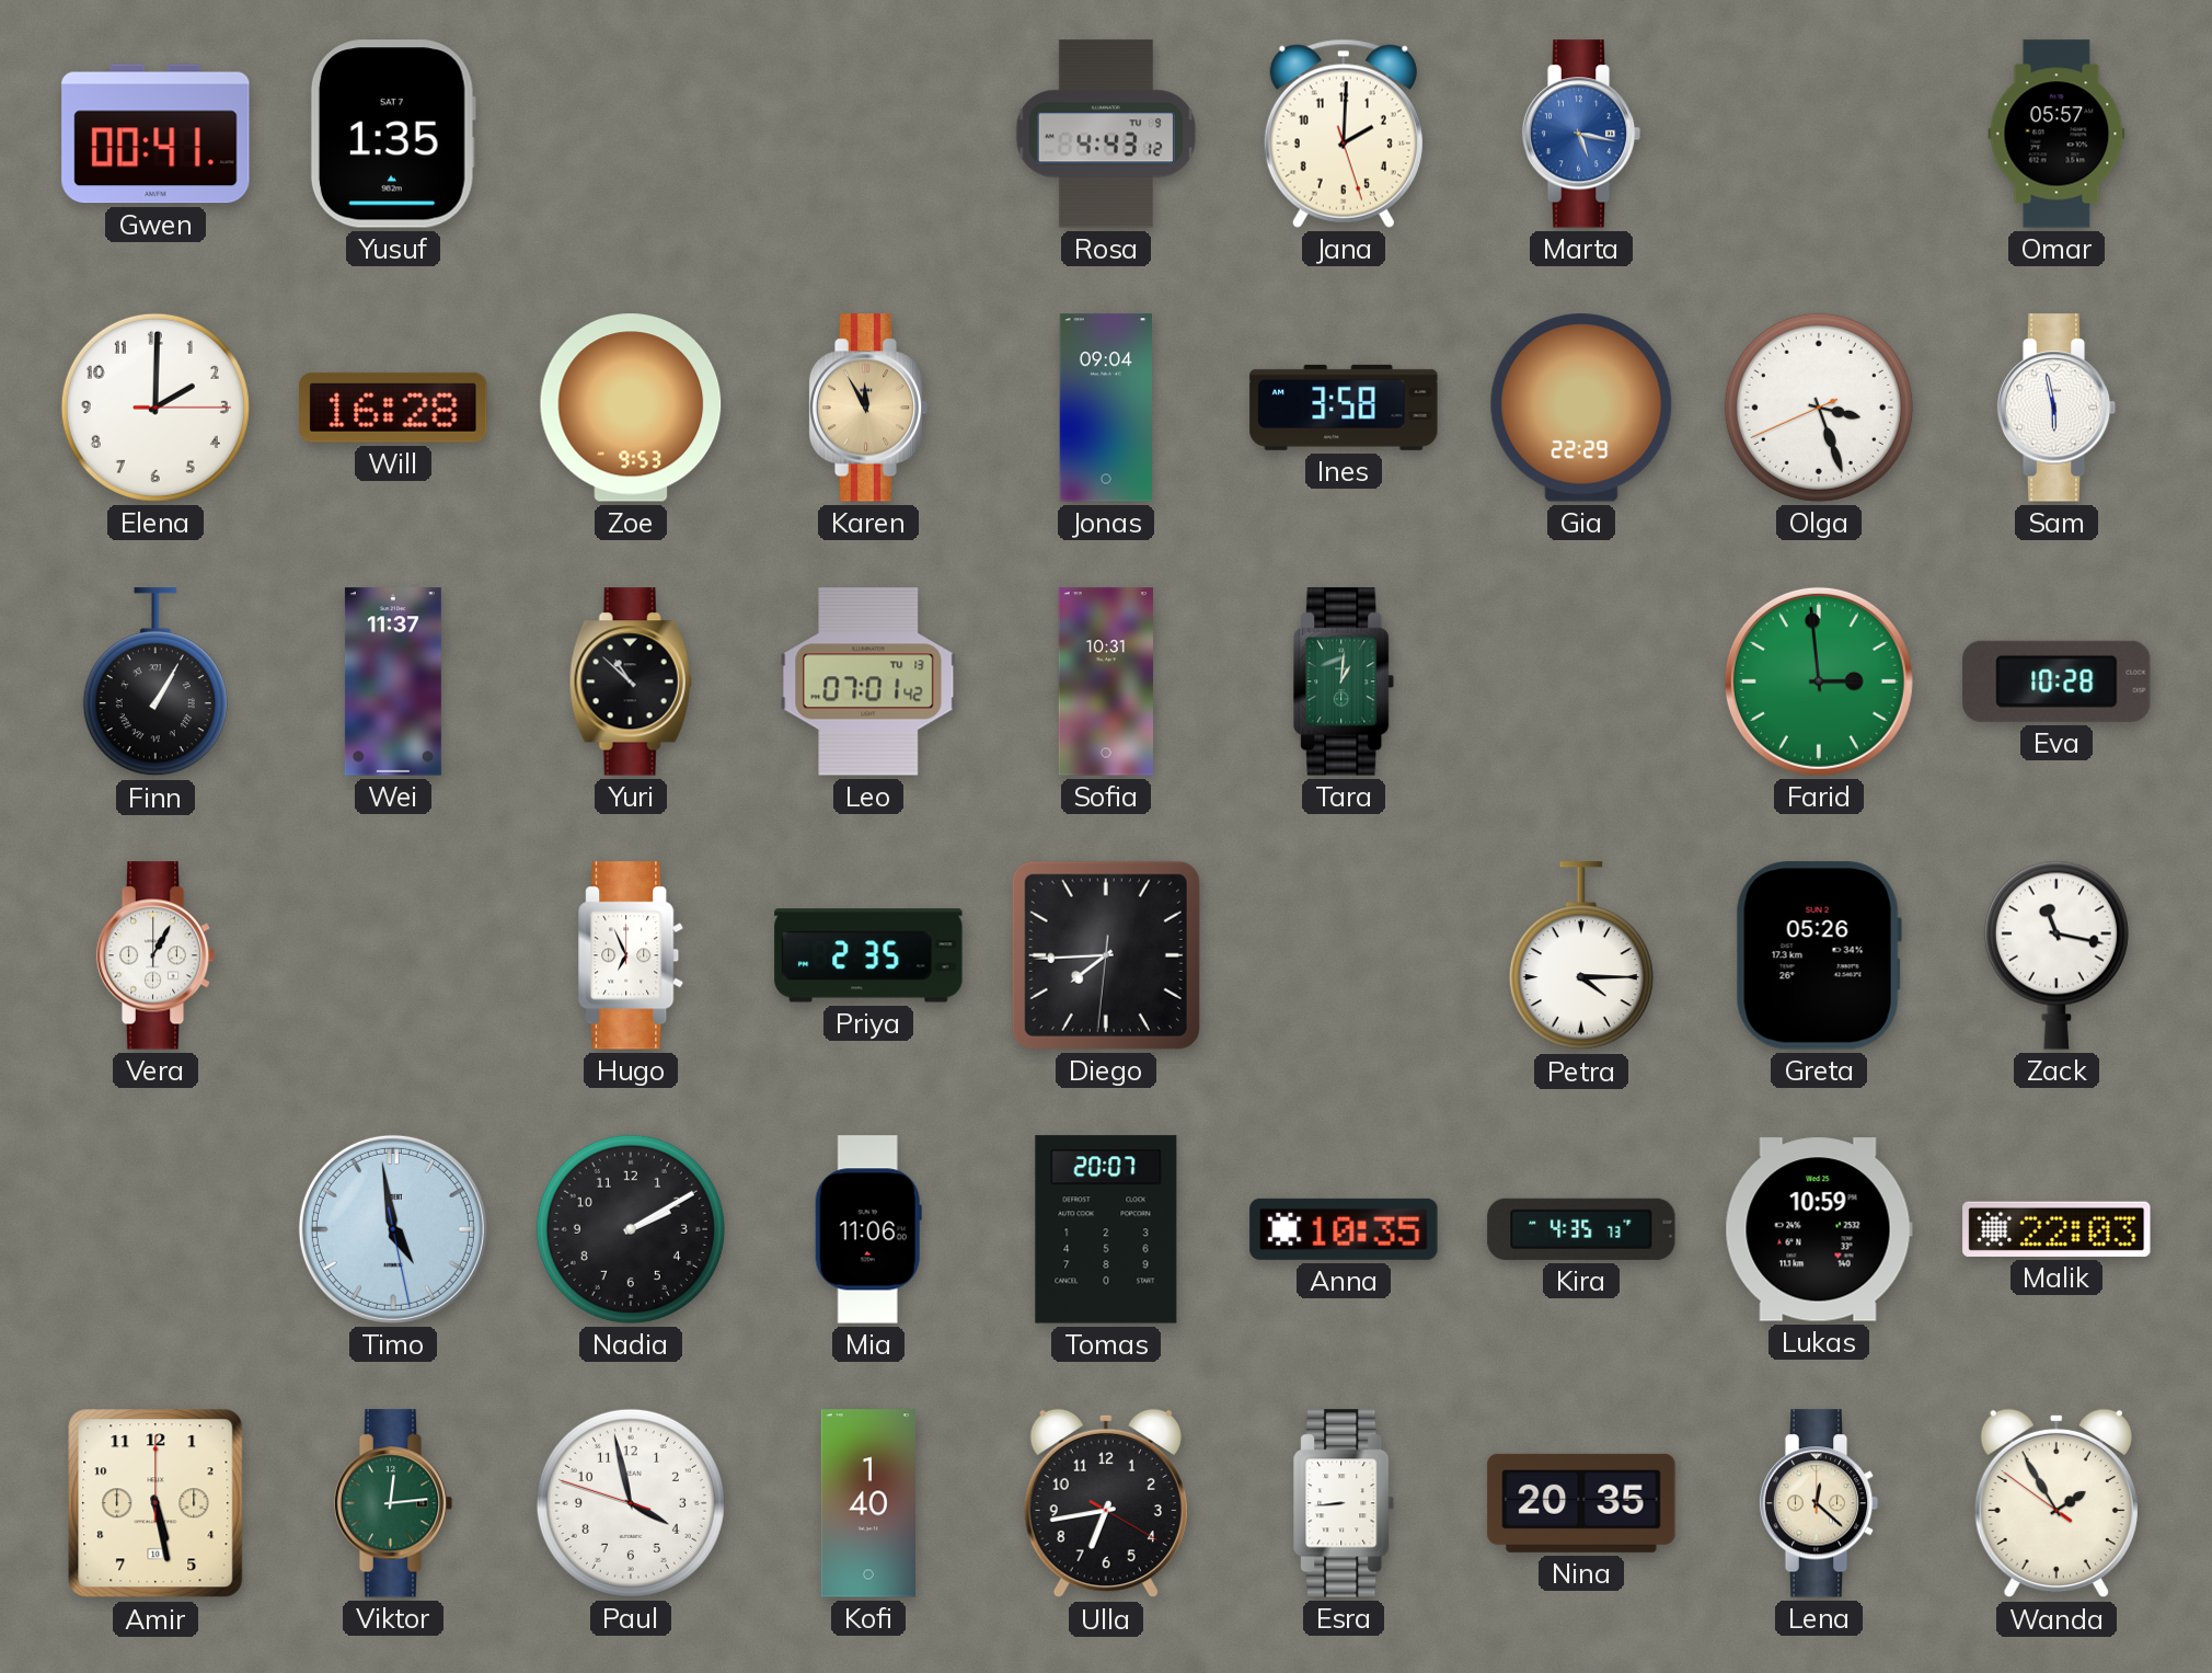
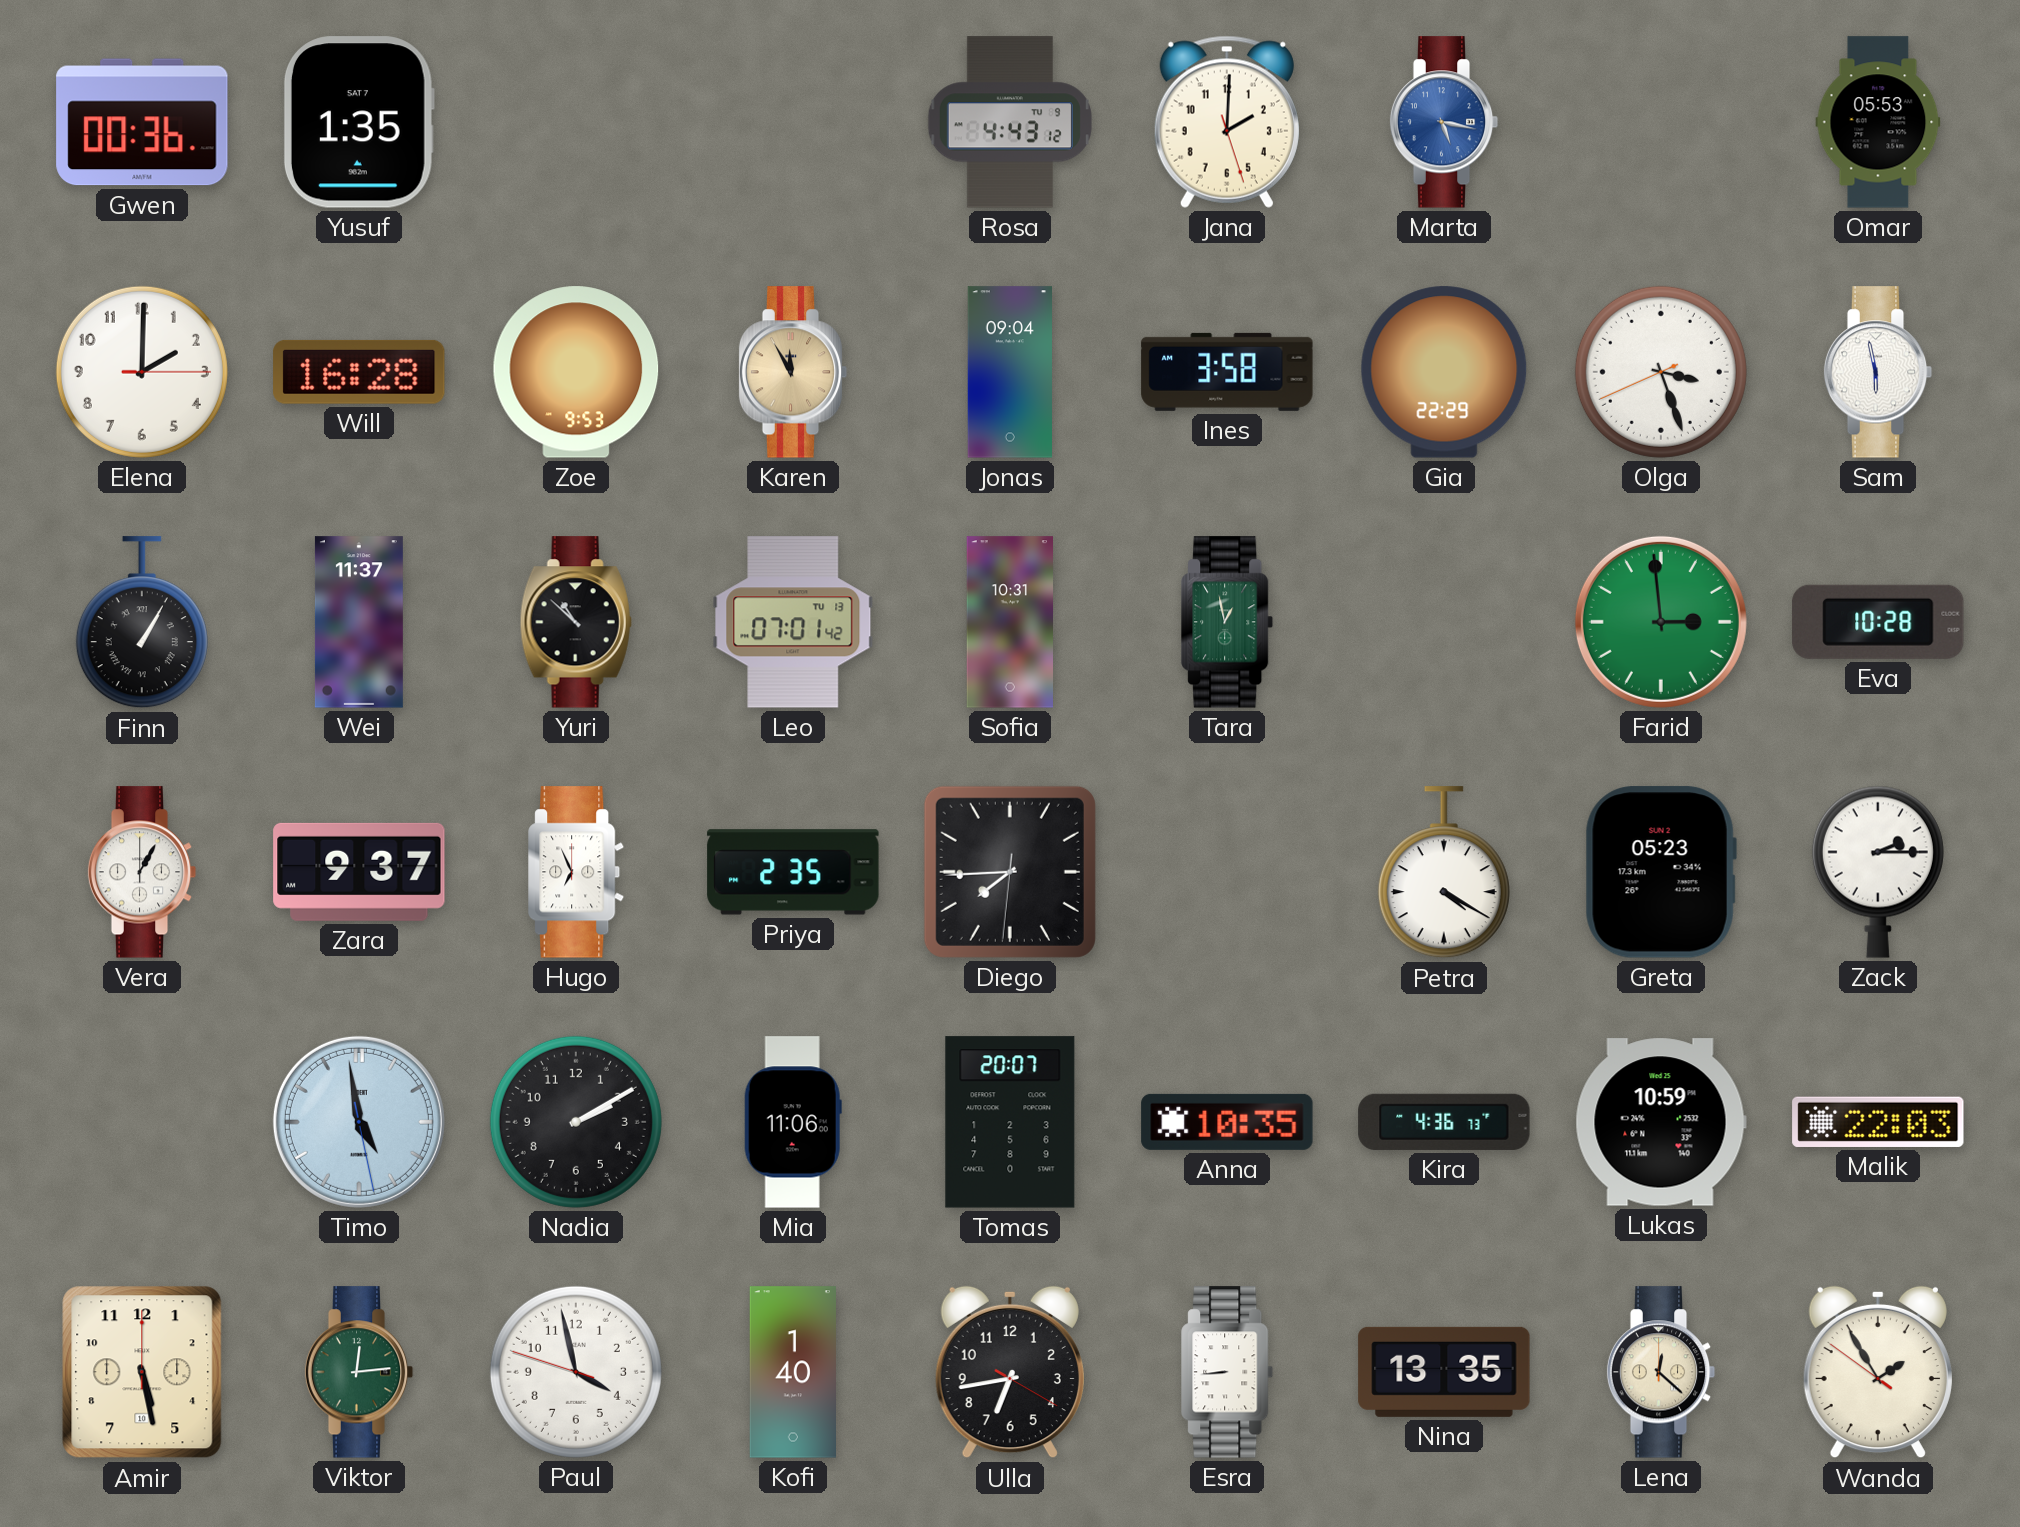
Gwen: 00:41 -> 00:36 (142, 122)
Omar: 05:57 -> 05:53 (1878, 122)
Tara: 1:01 -> 12:58 (1228, 622)
Zara: none -> 9:37 (359, 872)
Petra: 4:15 -> 4:20 (1444, 873)
Greta: 05:26 -> 05:23 (1661, 872)
Zack: 11:17 -> 2:15 (1878, 872)
Kira: 4:35 -> 4:36 (1444, 1122)
Nina: 20:35 -> 13:35 (1444, 1372)
